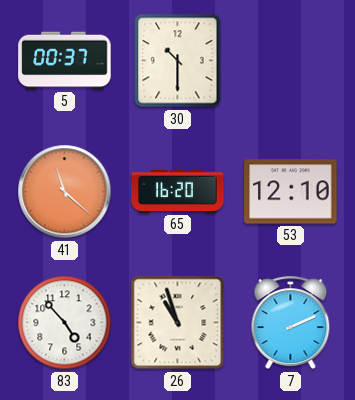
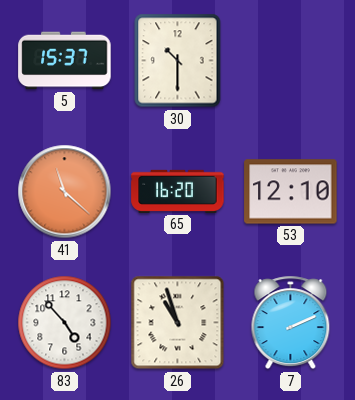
5: 00:37 -> 15:37 (65, 61)
